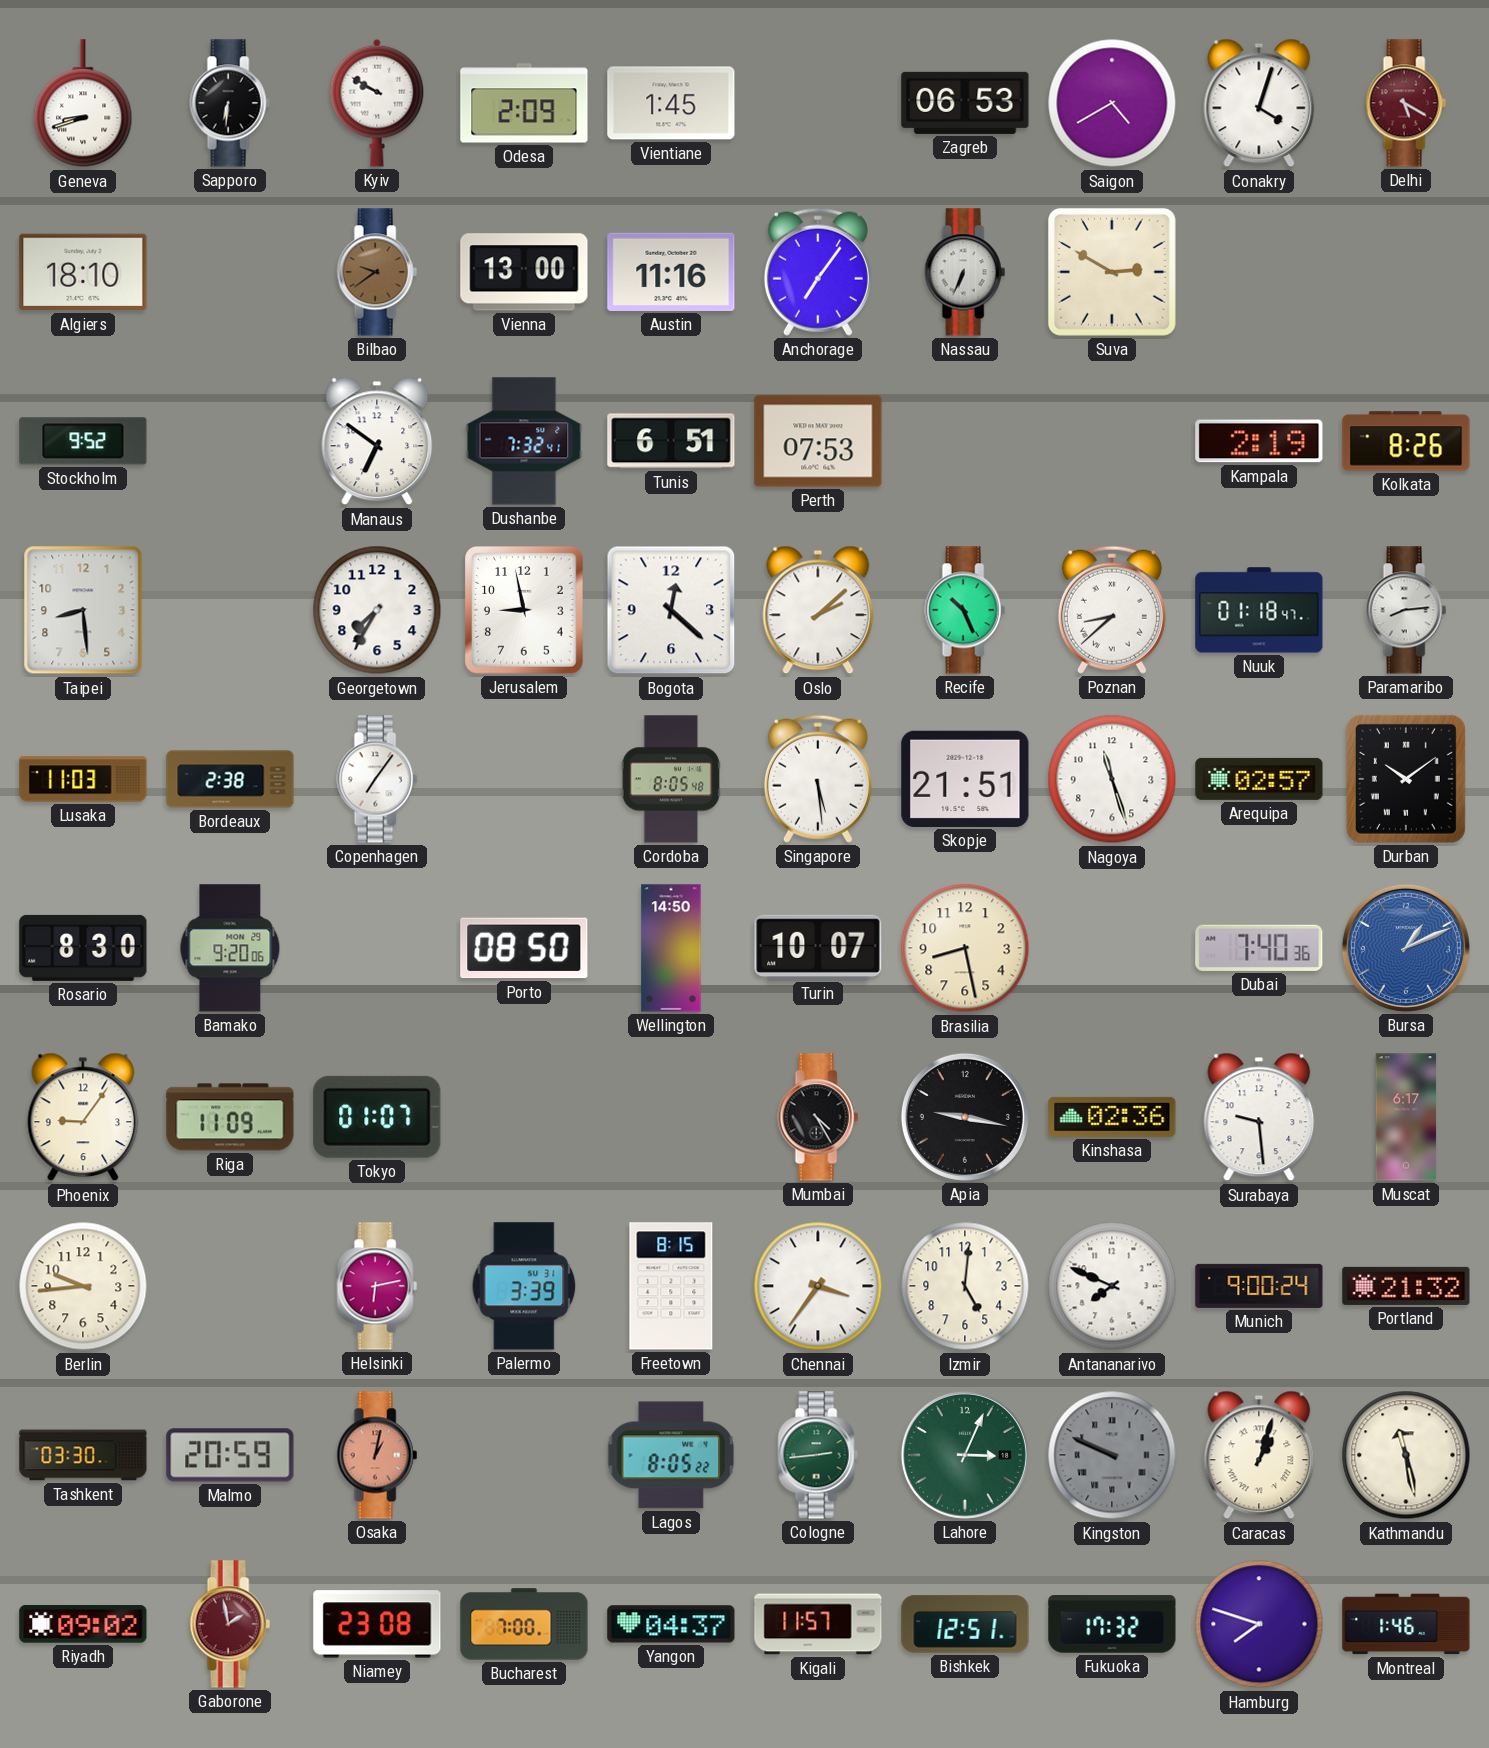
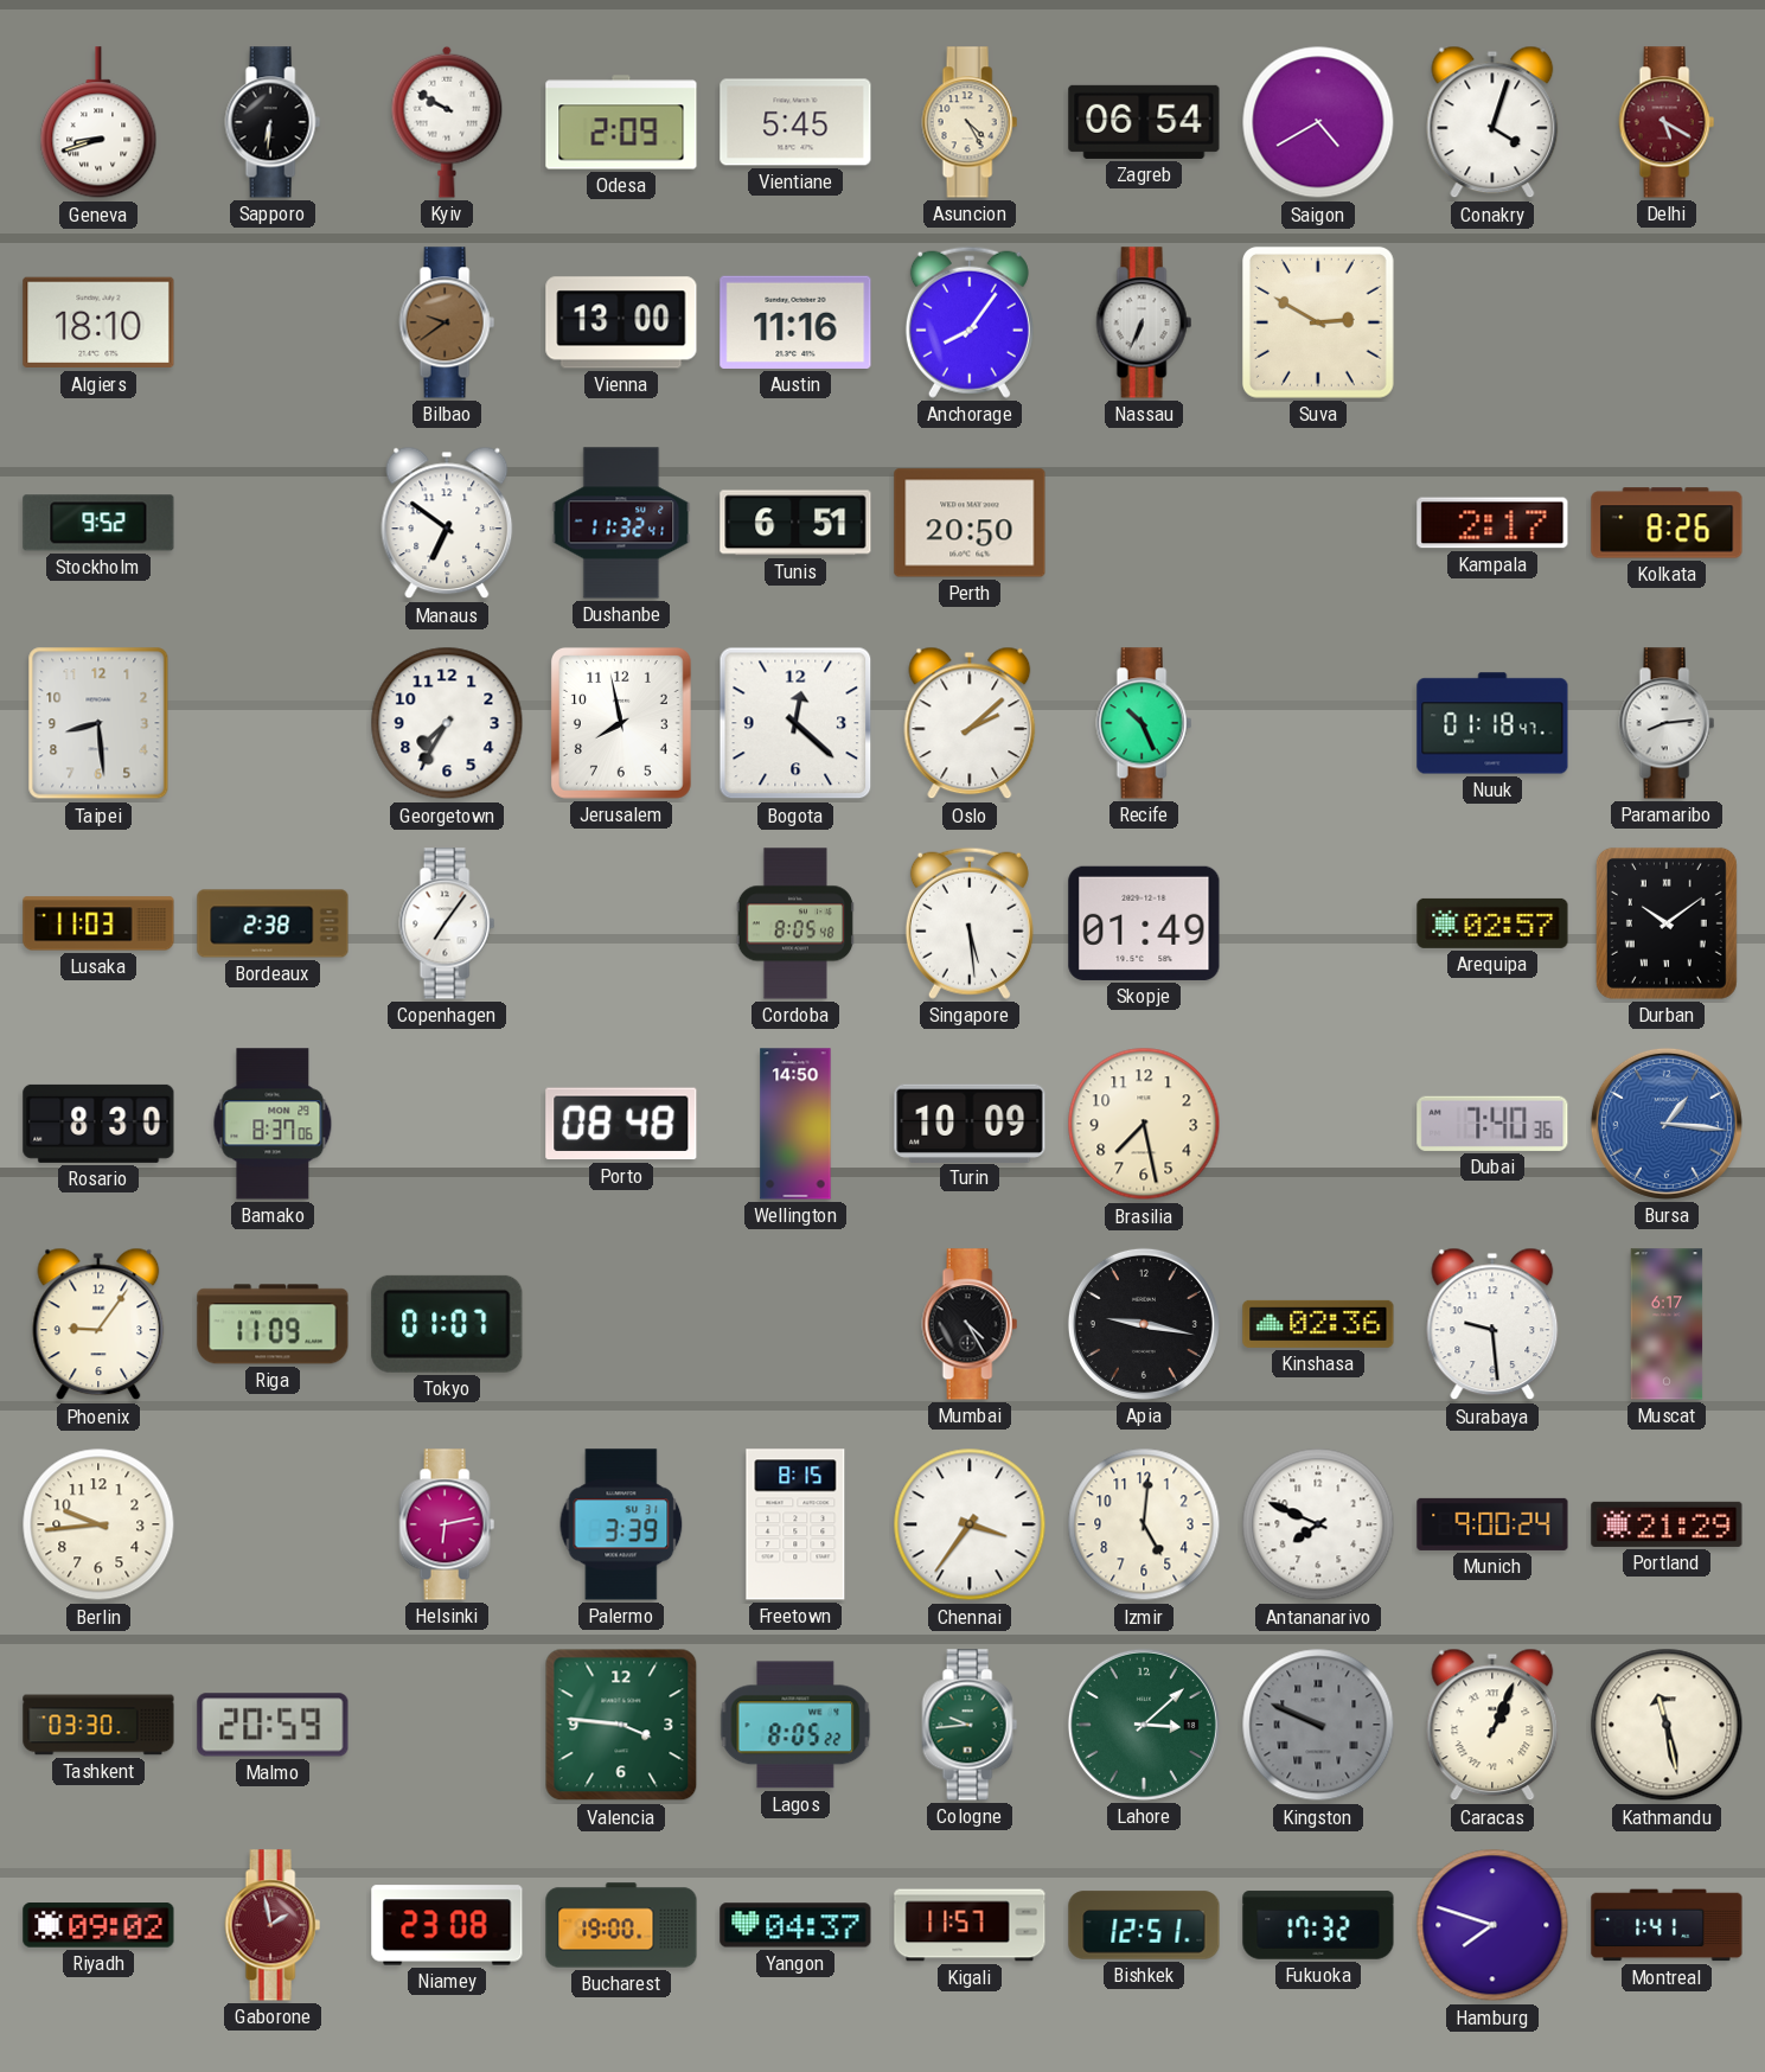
Vientiane: 1:45 -> 5:45 (795, 122)
Asuncion: none -> 4:25 (970, 122)
Zagreb: 06:53 -> 06:54 (1144, 122)
Anchorage: 7:06 -> 8:06 (970, 322)
Dushanbe: 7:32 -> 11:32 (621, 523)
Perth: 07:53 -> 20:50 (970, 523)
Kampala: 2:19 -> 2:17 (1492, 523)
Jerusalem: 8:58 -> 7:58 (621, 724)
Poznan: 8:38 -> none (1112, 610)
Skopje: 21:51 -> 01:49 (1144, 923)
Nagoya: 11:27 -> none (1112, 779)
Bamako: 9:20 -> 8:37 (273, 1124)
Porto: 08:50 -> 08:48 (621, 1124)
Turin: 10:07 -> 10:09 (970, 1123)
Brasilia: 8:28 -> 7:28 (1144, 1124)
Bursa: 1:11 -> 1:16 (1667, 1124)
Portland: 21:32 -> 21:29 (1667, 1524)
Osaka: 1:02 -> none (377, 1455)
Valencia: none -> 3:46 (621, 1725)
Cologne: 2:44 -> 9:44 (970, 1725)
Lahore: 3:04 -> 3:08 (1144, 1725)
Caracas: 1:03 -> 1:04 (1492, 1725)
Bucharest: 7:00 -> 19:00 (621, 1925)
Montreal: 1:46 -> 1:41 (1667, 1925)
